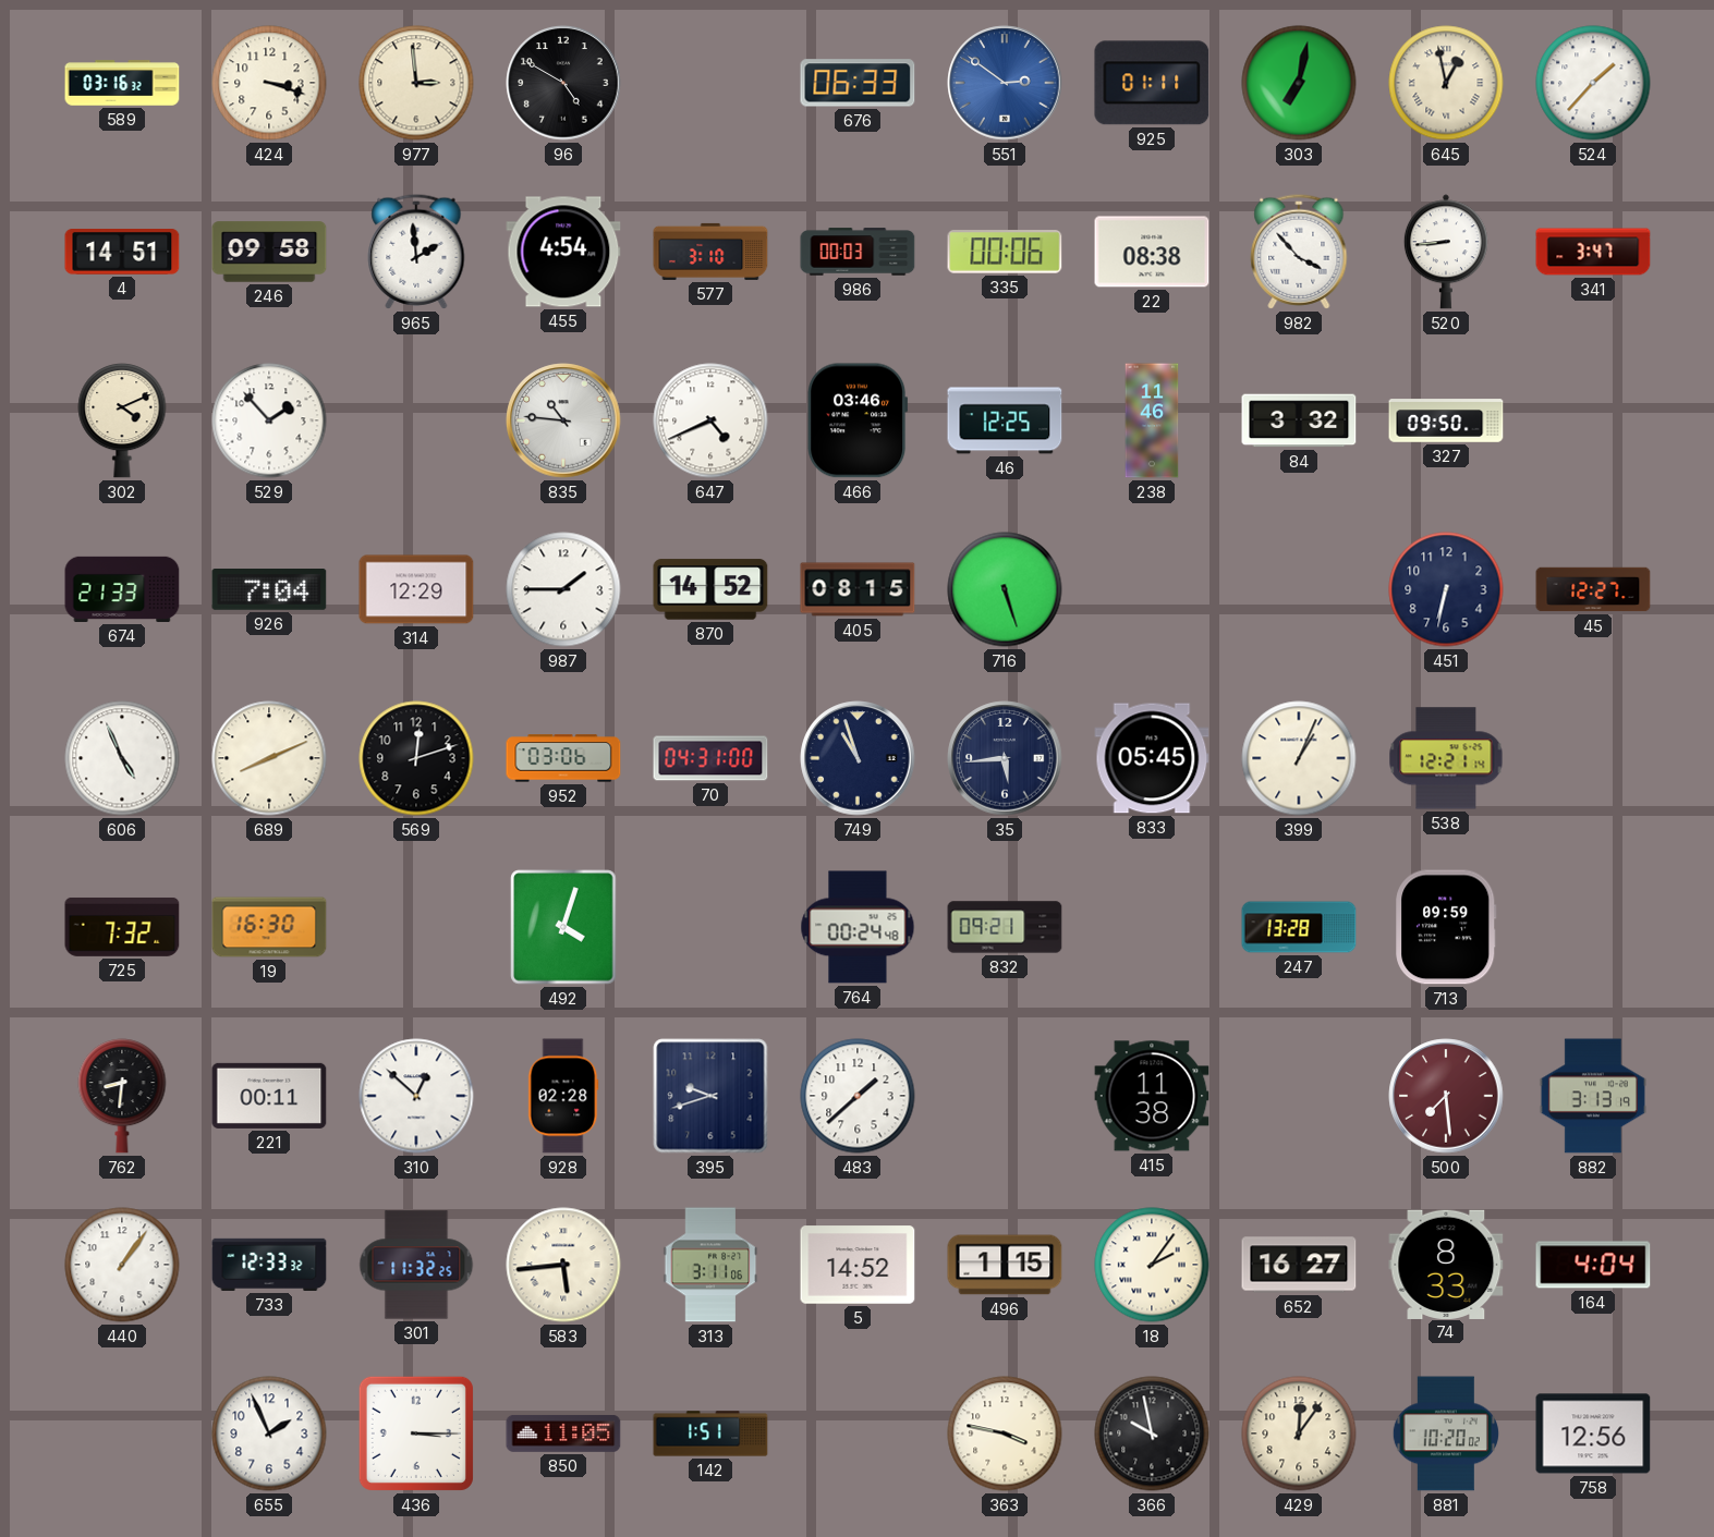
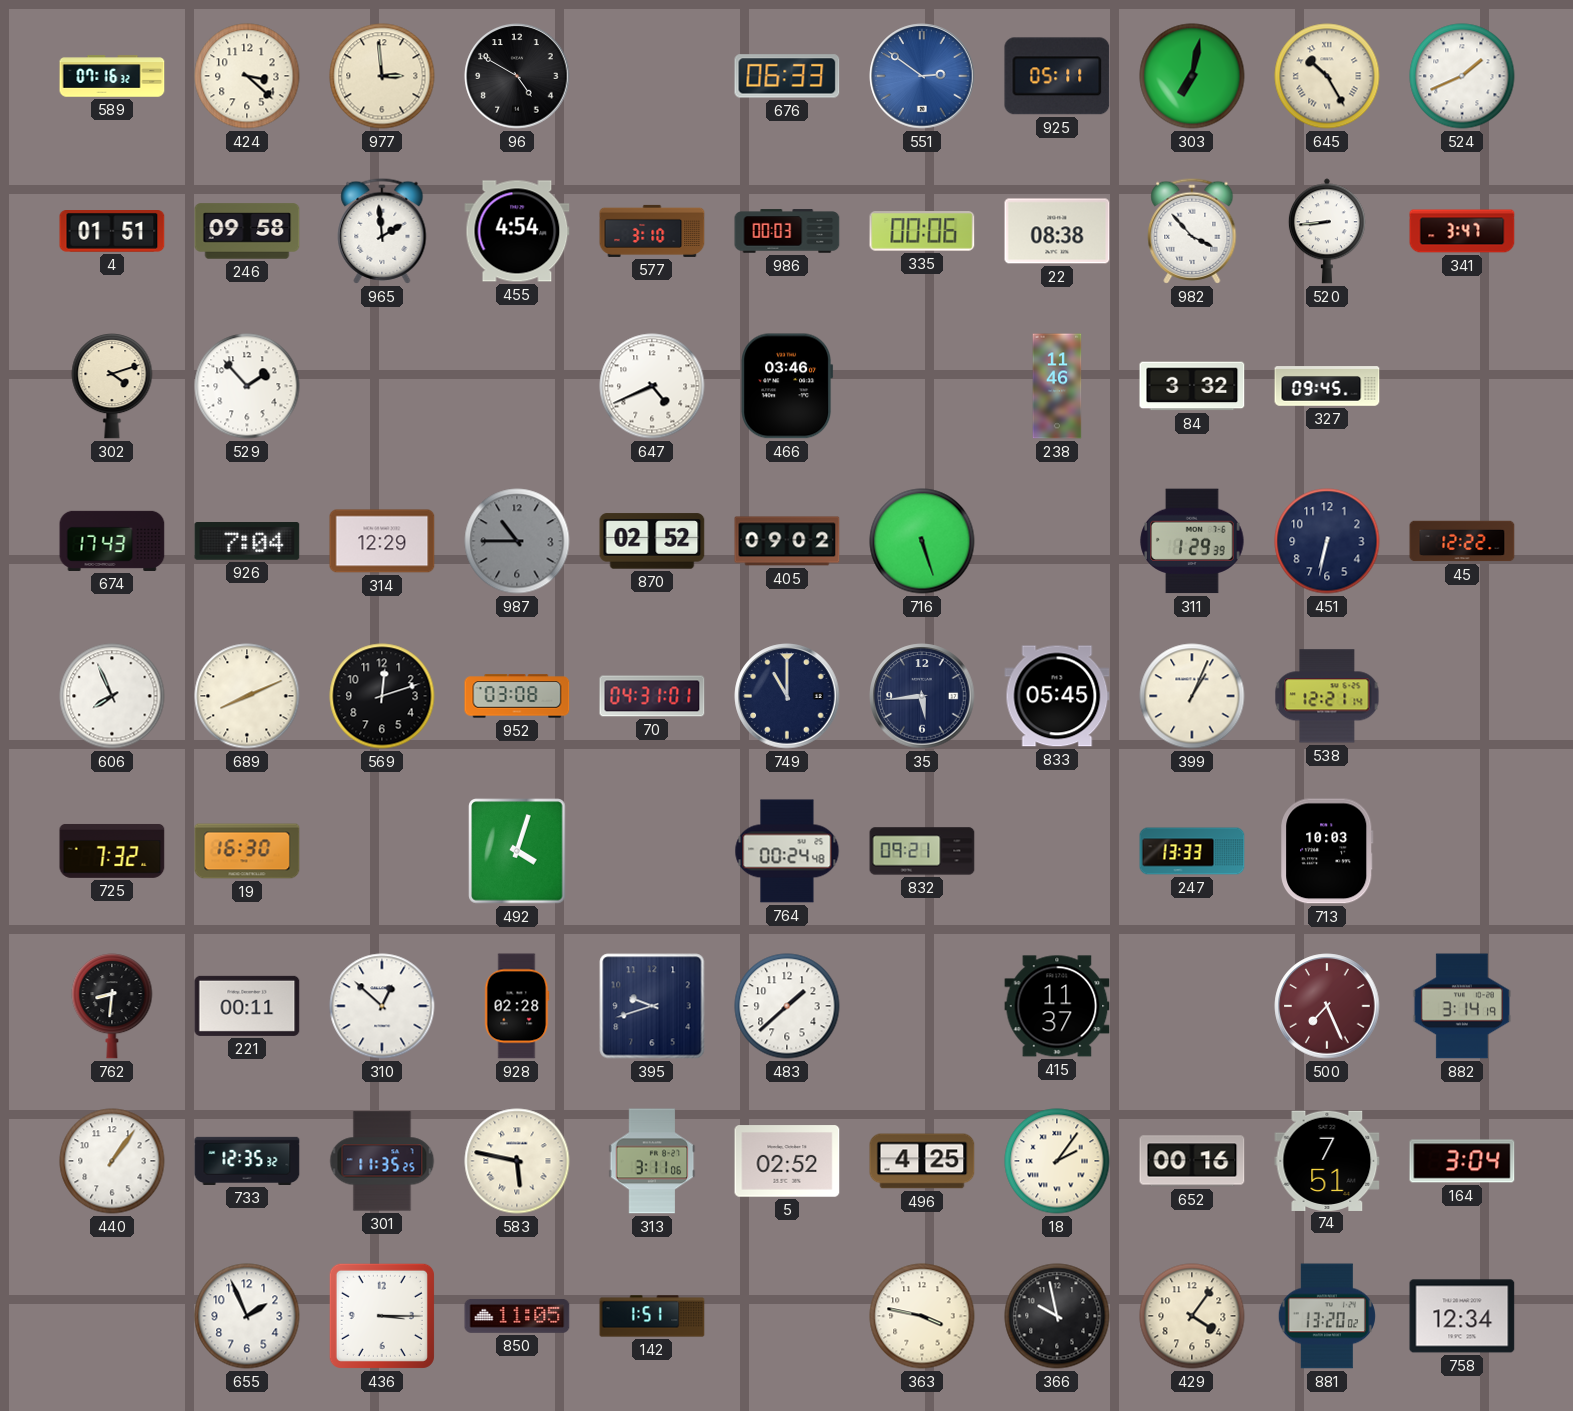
589: 03:16 -> 07:16 (112, 76)
424: 3:18 -> 3:22 (247, 76)
925: 01:11 -> 05:11 (1057, 76)
645: 12:58 -> 10:25 (1327, 76)
524: 1:37 -> 1:41 (1462, 76)
4: 14:51 -> 01:51 (112, 232)
302: 4:11 -> 4:12 (112, 386)
835: 10:46 -> none (563, 420)
46: 12:25 -> none (1005, 420)
327: 09:50 -> 09:45 (1327, 386)
674: 21:33 -> 17:43 (112, 541)
987: 1:45 -> 10:45 (517, 541)
987 dial: white -> grey (517, 541)
870: 14:52 -> 02:52 (652, 541)
405: 08:15 -> 09:02 (787, 541)
311: none -> 1:29 (1192, 541)
45: 12:27 -> 12:22 (1462, 541)
606: 4:56 -> 7:56 (112, 696)
952: 03:06 -> 03:08 (517, 696)
70: 04:31:00 -> 04:31:01 (652, 696)
749: 10:57 -> 11:00 (787, 696)
247: 13:28 -> 13:33 (1192, 851)
713: 09:59 -> 10:03 (1327, 851)
415: 11:38 -> 11:37 (1057, 1006)
500: 7:29 -> 7:26 (1327, 1006)
882: 3:13 -> 3:14 (1462, 1006)
733: 12:33 -> 12:35 (247, 1161)
301: 11:32 -> 11:35 (382, 1161)
583: 5:44 -> 5:47 (517, 1161)
5: 14:52 -> 02:52 (787, 1161)
496: 1:15 -> 4:25 (922, 1161)
652: 16:27 -> 00:16 (1192, 1161)
74: 8:33 -> 7:51 (1327, 1160)
164: 4:04 -> 3:04 (1462, 1161)
429: 12:06 -> 4:06 (1192, 1316)
881: 10:20 -> 13:20 (1327, 1316)
758: 12:56 -> 12:34 (1462, 1316)
